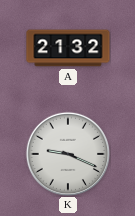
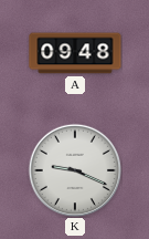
A: 21:32 -> 09:48 (75, 53)
